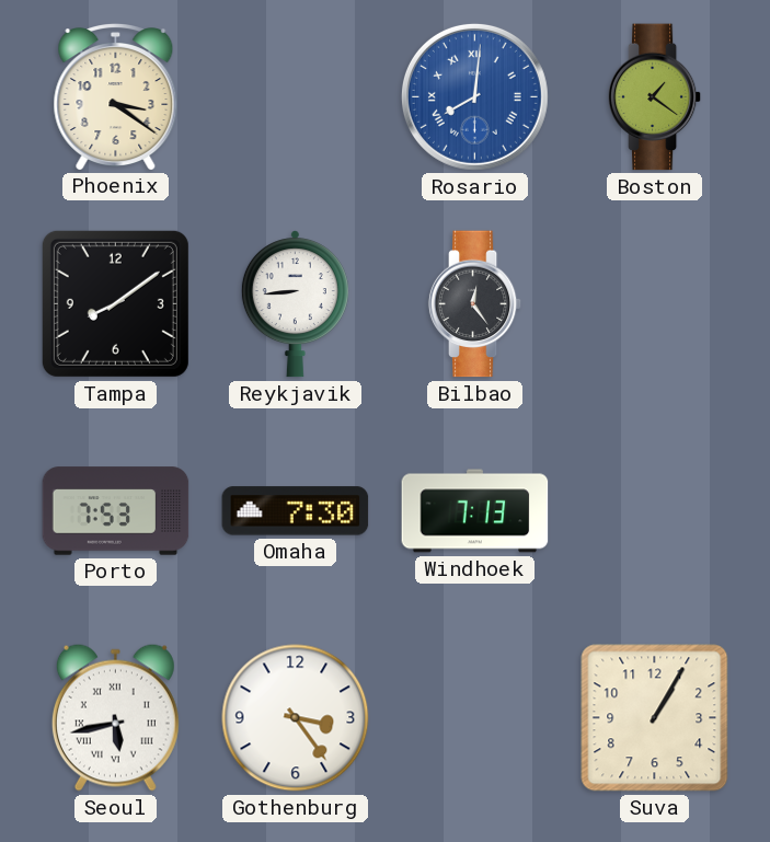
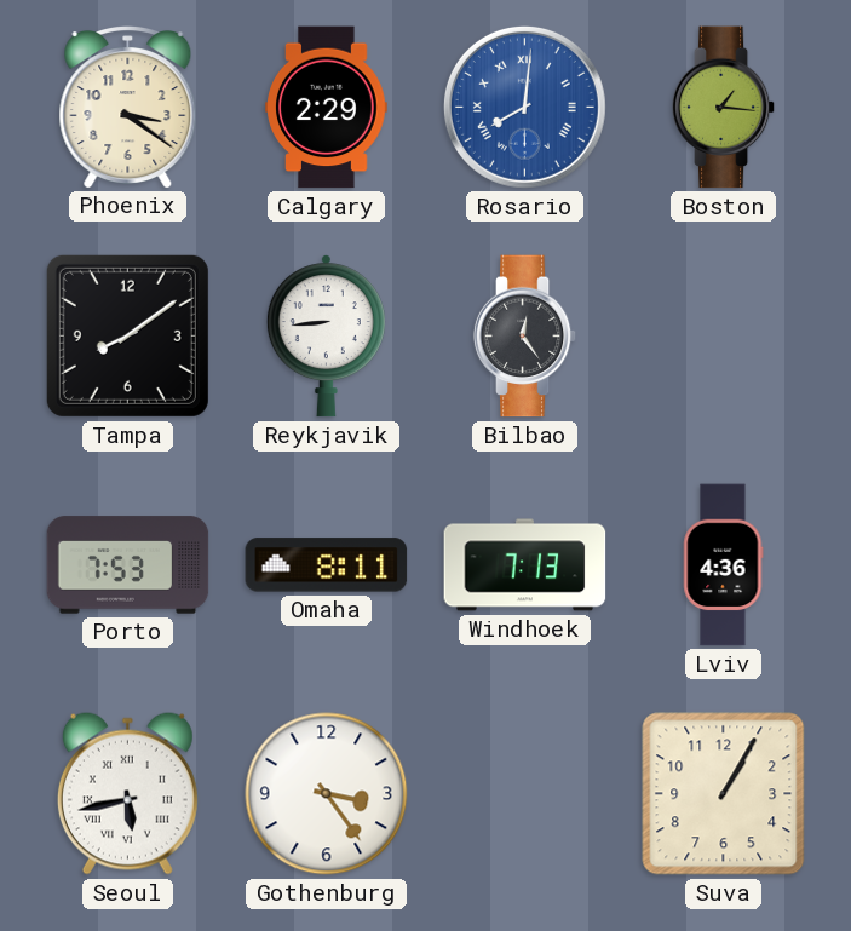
Calgary: none -> 2:29 (327, 108)
Boston: 1:21 -> 1:16 (724, 108)
Omaha: 7:30 -> 8:11 (327, 565)
Lviv: none -> 4:36 (724, 565)
